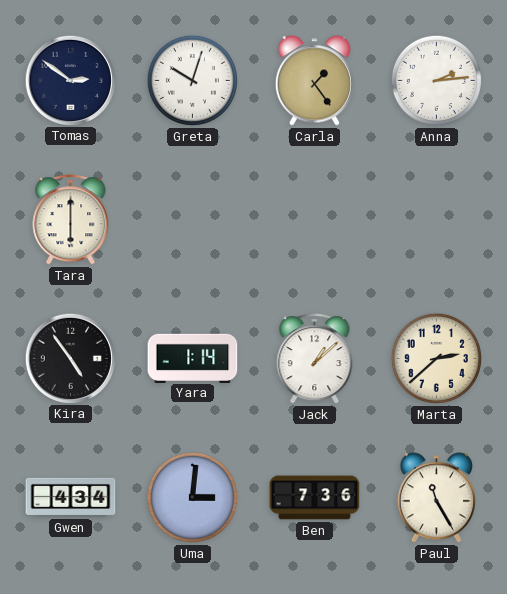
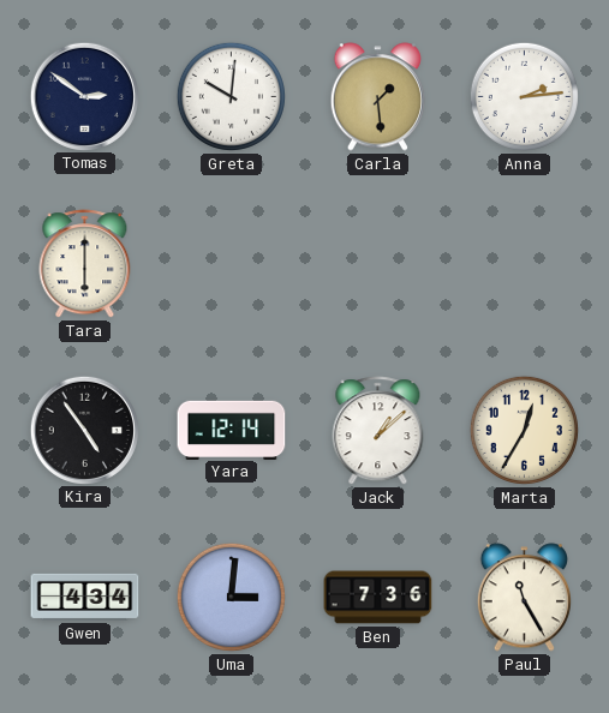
Greta: 10:03 -> 10:01 (231, 96)
Carla: 1:24 -> 1:29 (377, 97)
Yara: 1:14 -> 12:14 (232, 430)
Marta: 2:38 -> 12:35 (524, 430)
